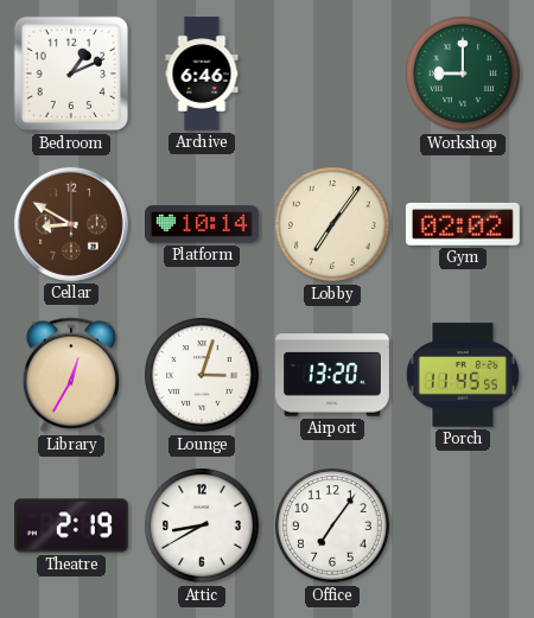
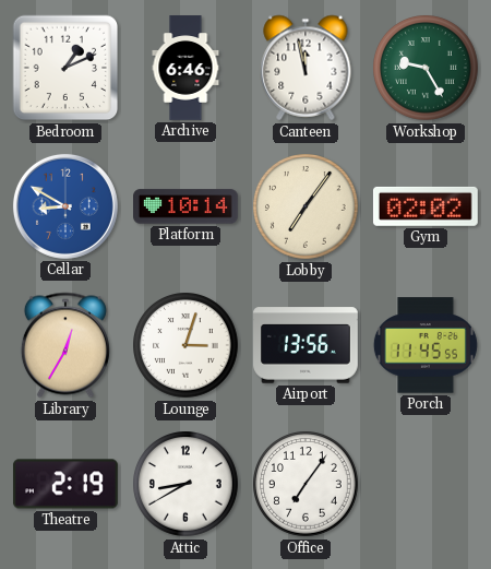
Canteen: none -> 11:58 (306, 68)
Workshop: 9:00 -> 9:25 (427, 69)
Cellar dial: brown -> blue (65, 206)
Airport: 13:20 -> 13:56 (307, 345)
